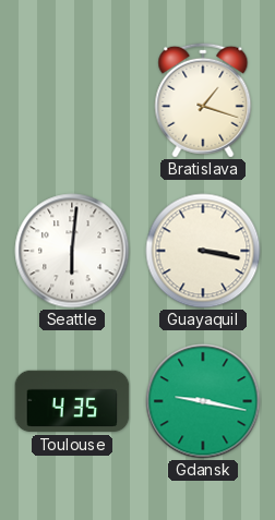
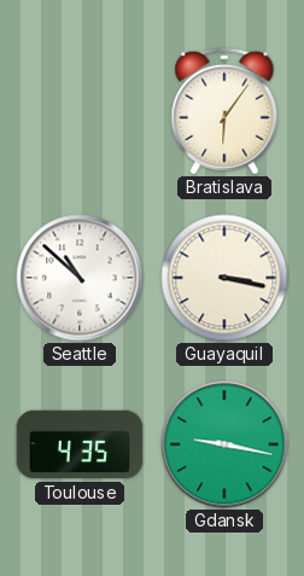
Bratislava: 1:18 -> 6:06 (224, 111)
Seattle: 6:01 -> 10:52 (80, 278)
